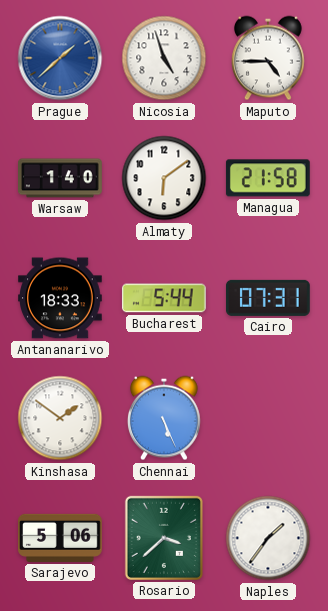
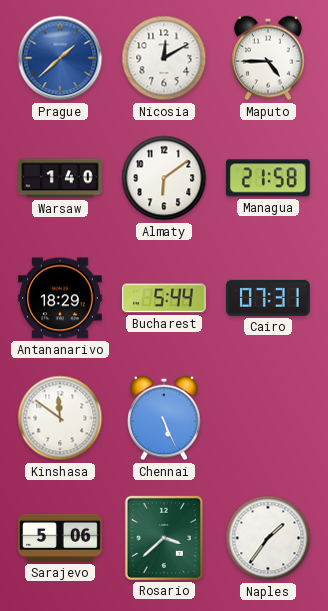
Nicosia: 4:57 -> 12:10 (164, 58)
Antananarivo: 18:33 -> 18:29 (61, 298)
Kinshasa: 1:51 -> 11:51 (60, 418)
